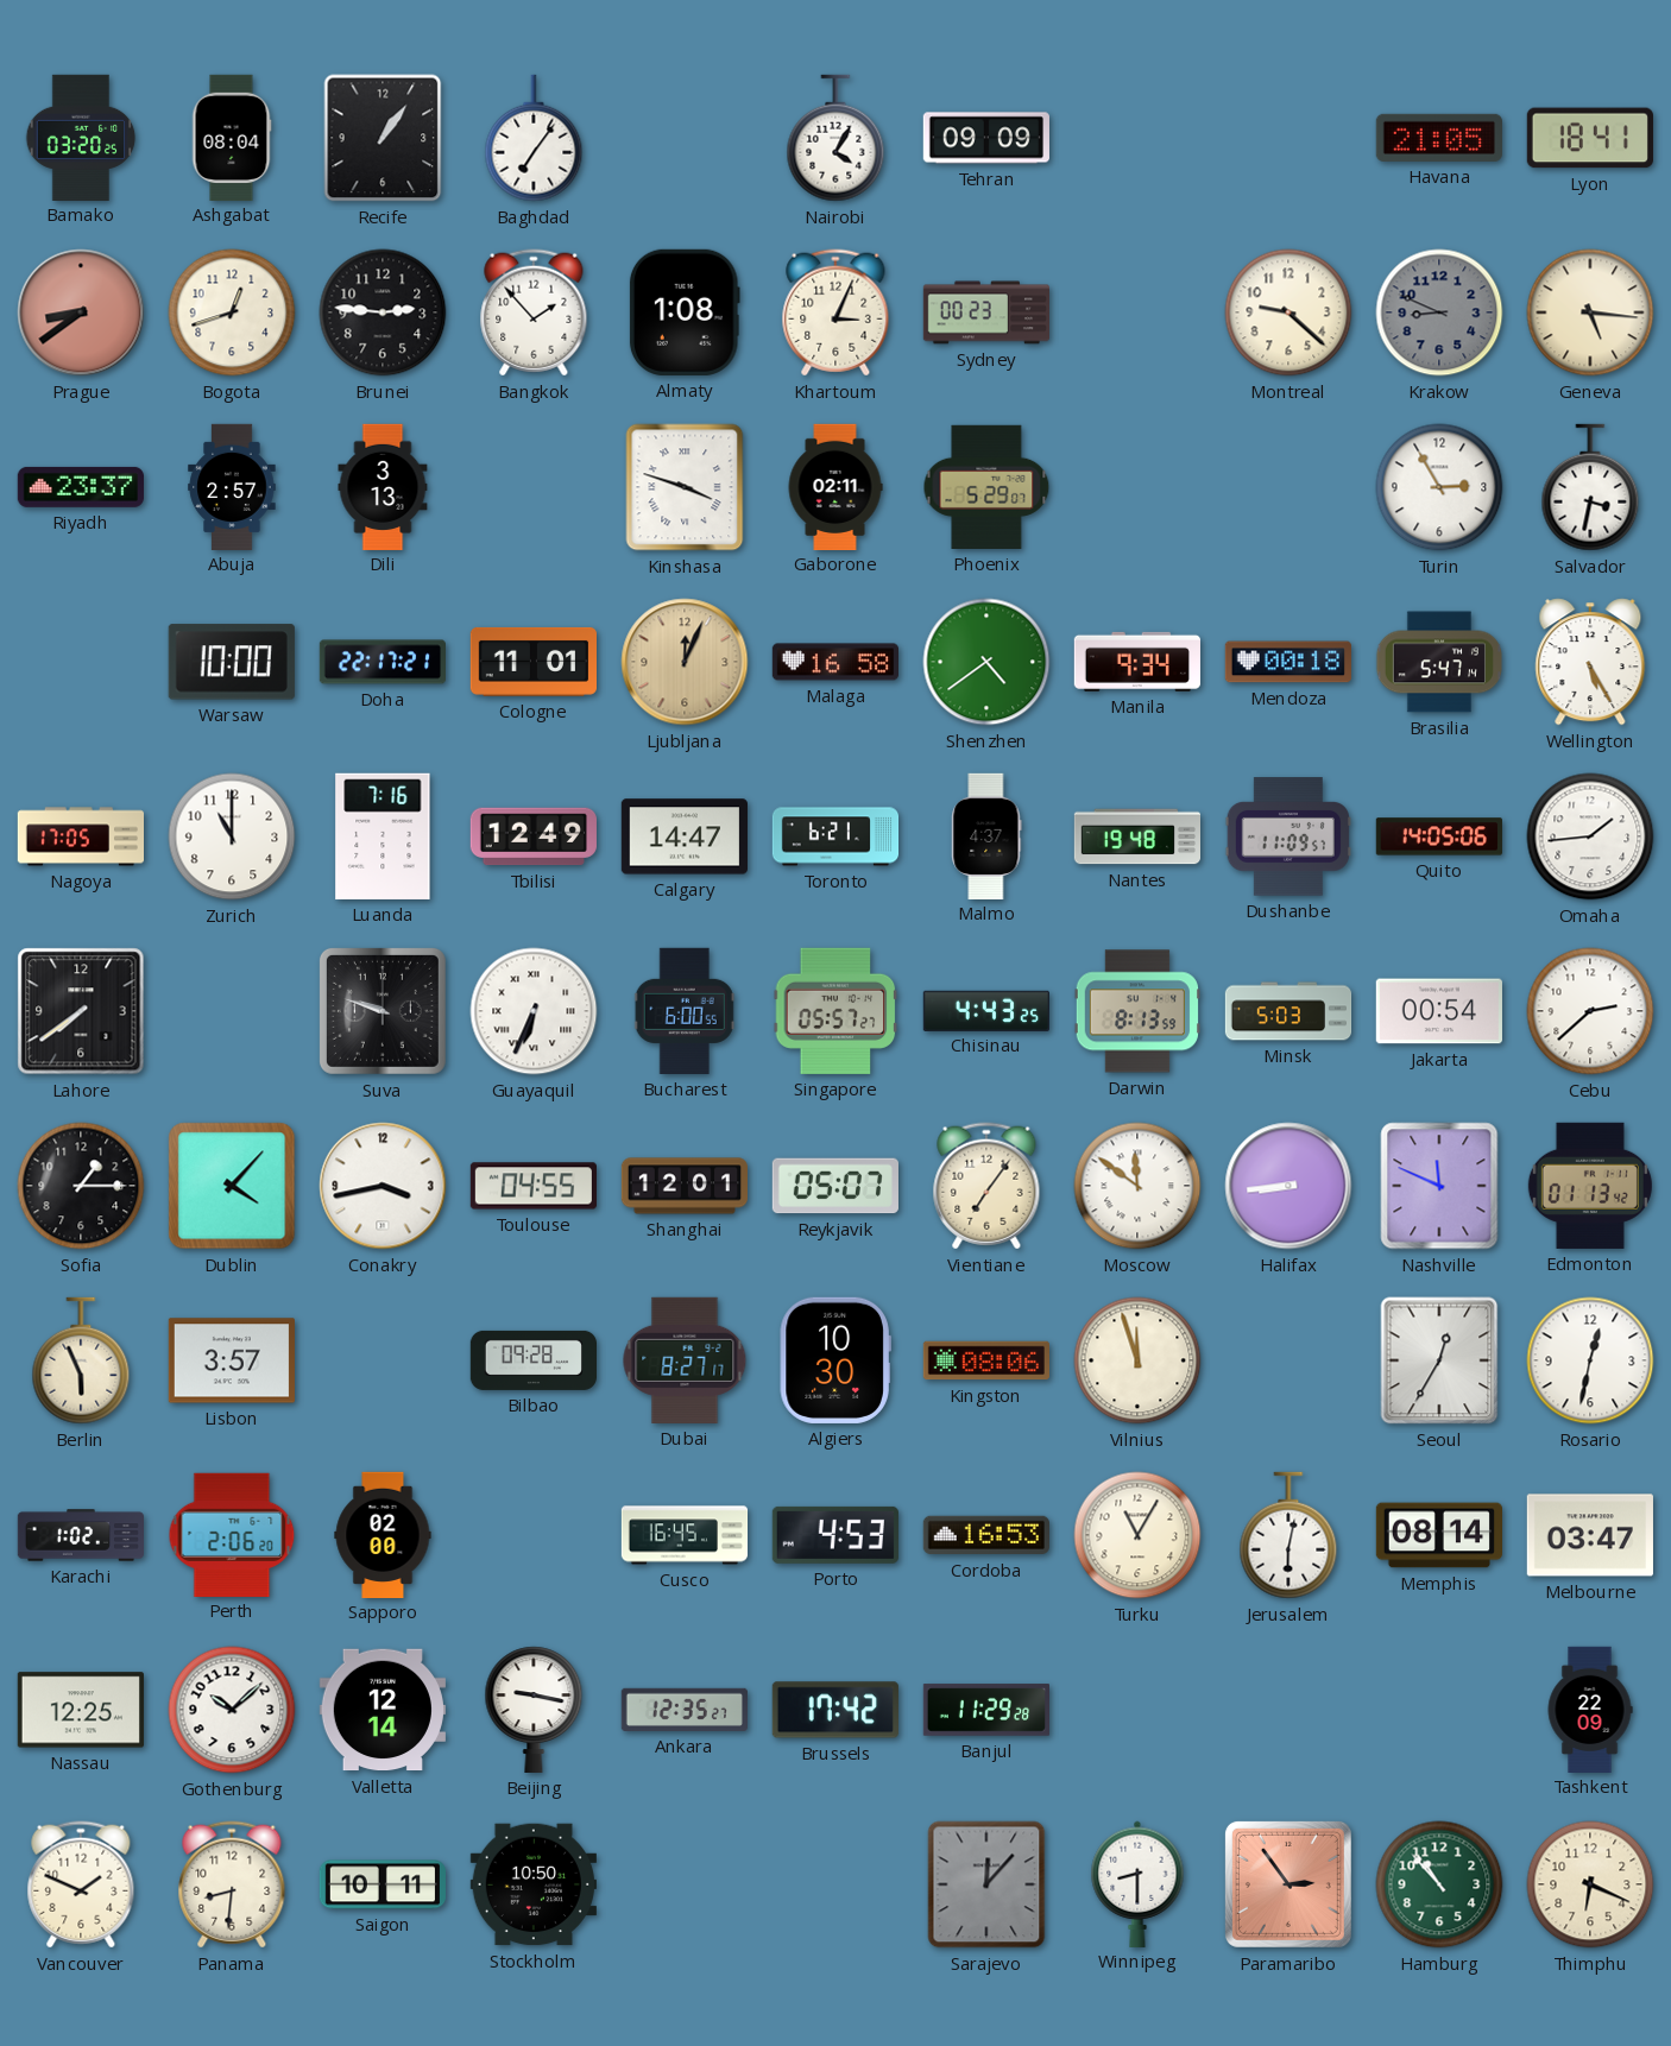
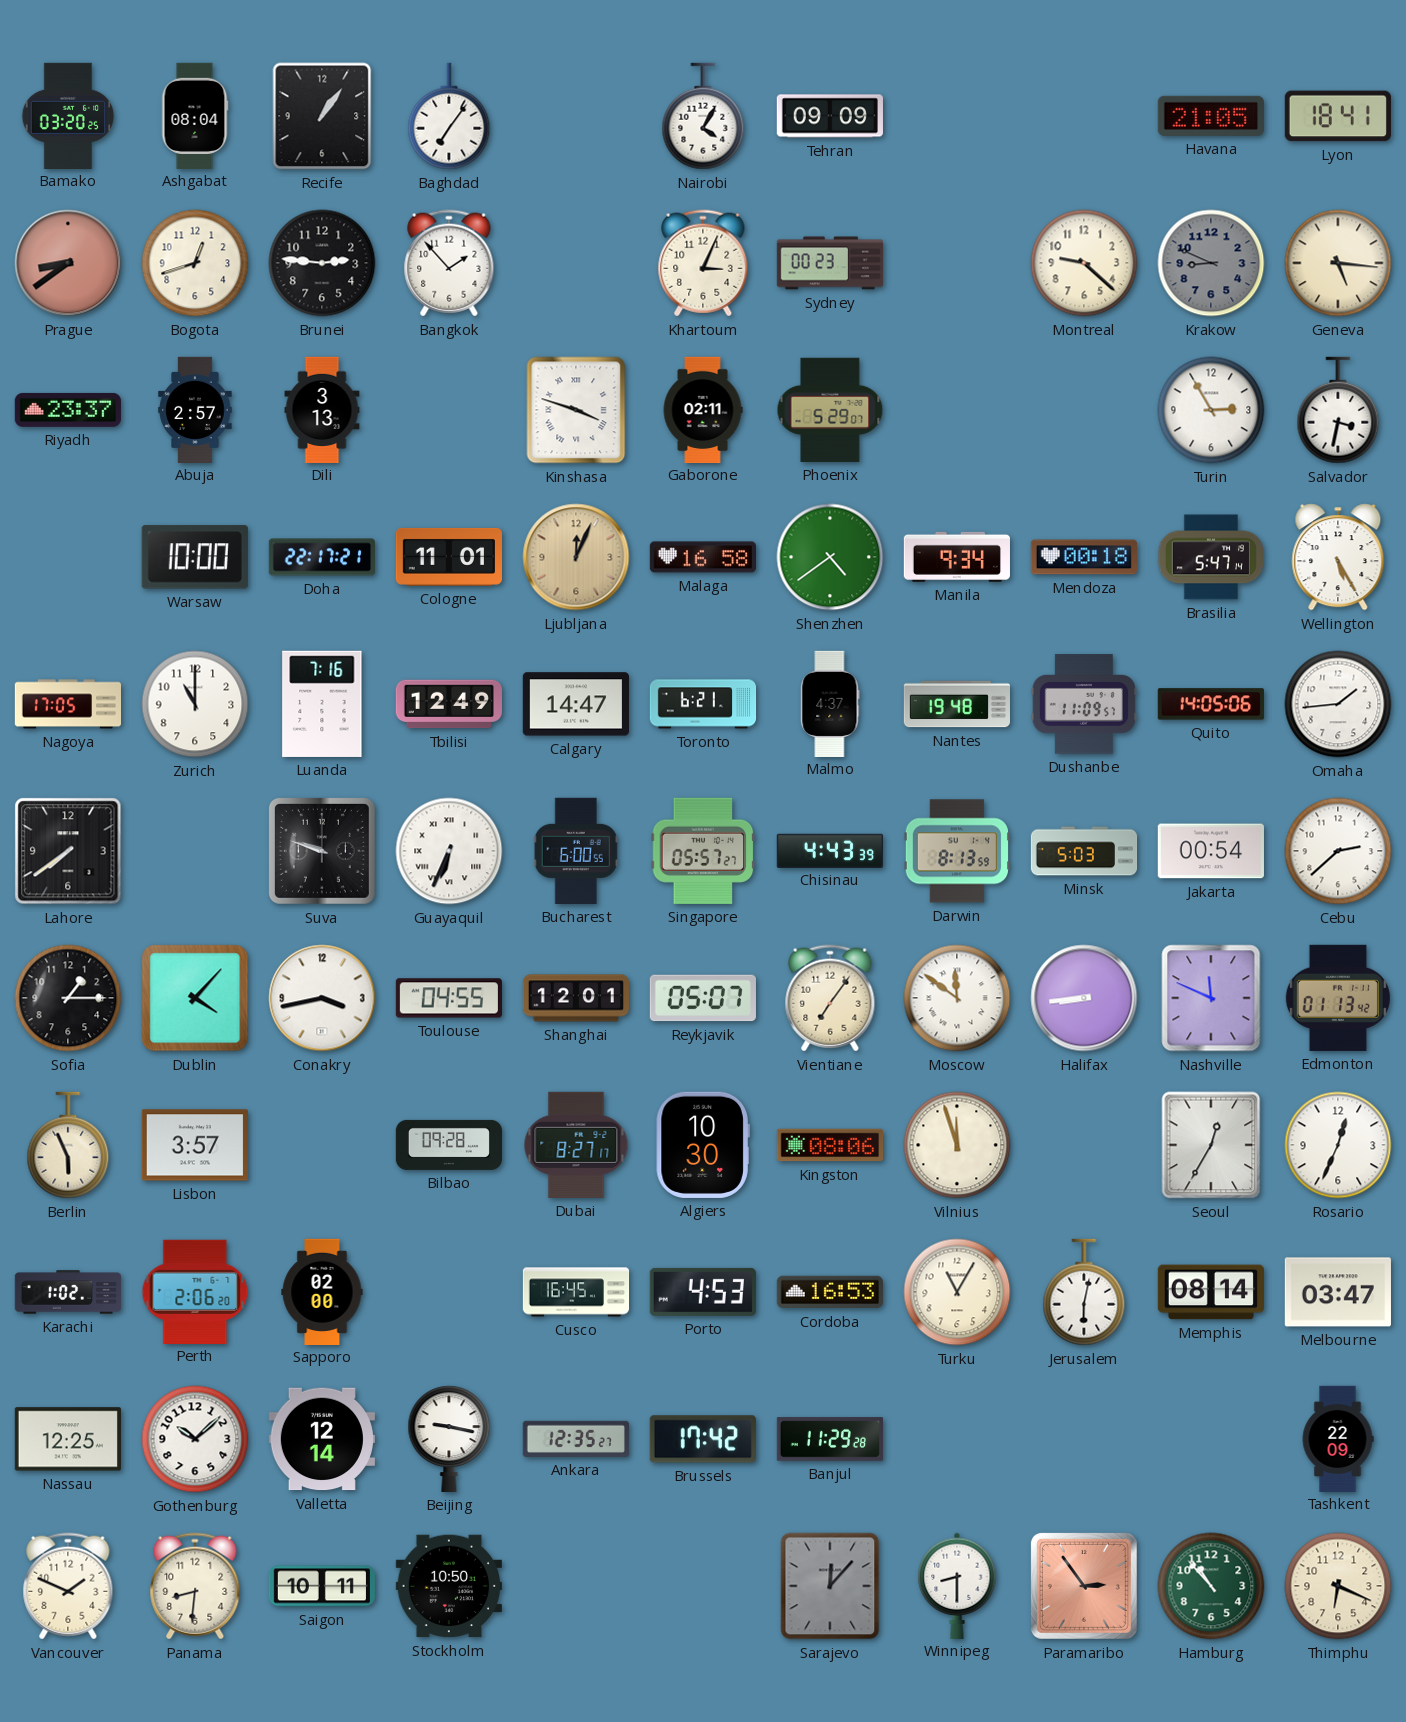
Almaty: 1:08 -> none (685, 312)
Chisinau: 4:43:25 -> 4:43:39 (830, 850)
Rosario: 12:32 -> 12:34 (1338, 1145)
